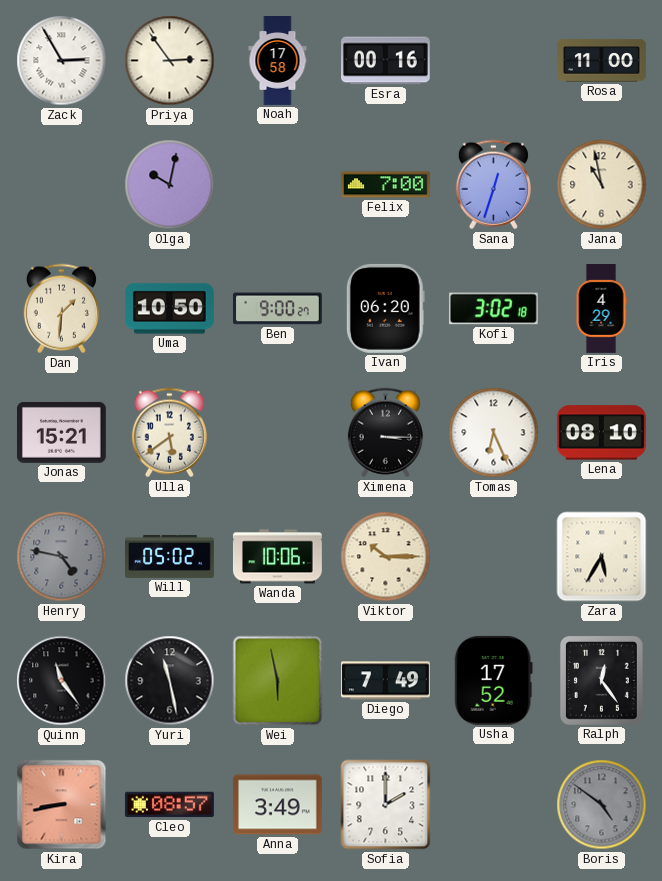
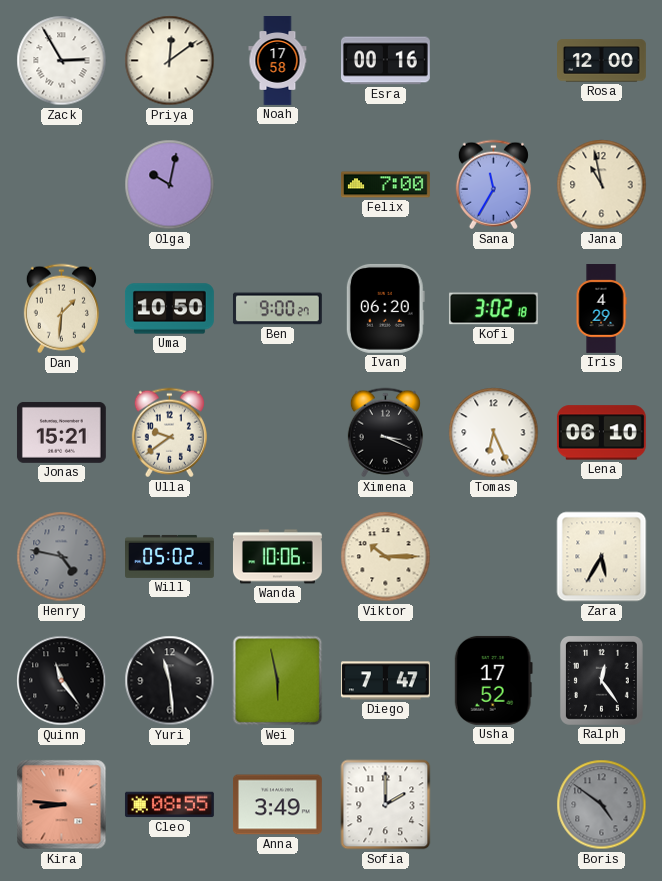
Priya: 2:54 -> 12:09 (170, 61)
Rosa: 11:00 -> 12:00 (602, 61)
Sana: 12:33 -> 11:35 (493, 185)
Ulla: 5:39 -> 9:39 (169, 433)
Ximena: 3:15 -> 3:19 (385, 433)
Lena: 08:10 -> 06:10 (601, 433)
Yuri: 11:28 -> 11:29 (170, 681)
Diego: 7:49 -> 7:47 (385, 681)
Kira: 8:43 -> 8:46 (62, 805)
Cleo: 08:57 -> 08:55 (169, 805)
